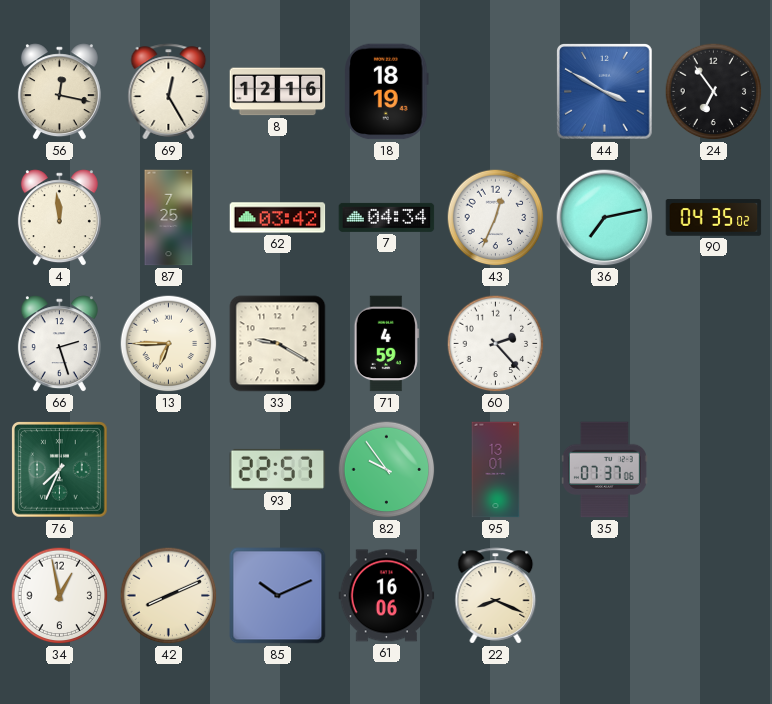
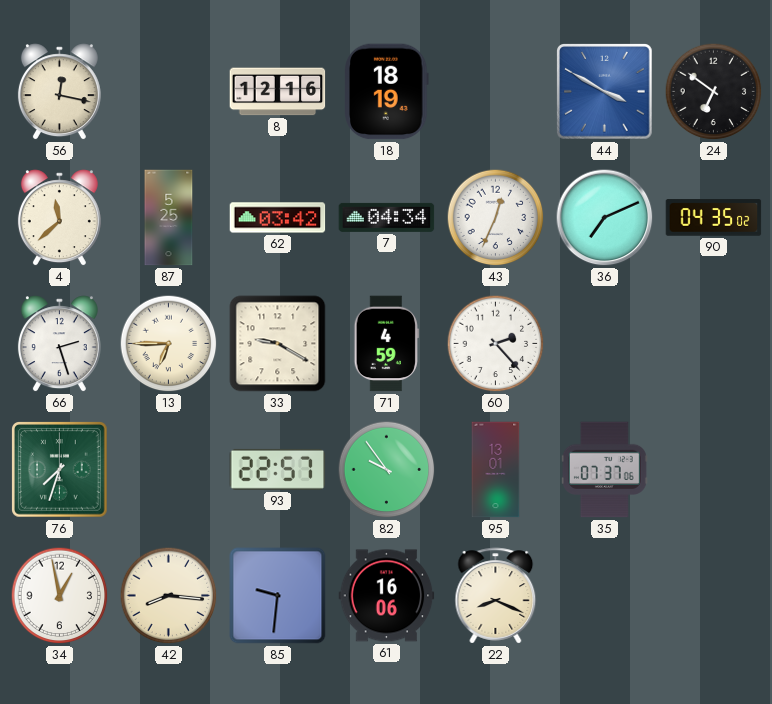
69: 12:25 -> none (169, 92)
24: 6:54 -> 6:51 (714, 92)
4: 11:59 -> 11:38 (59, 218)
87: 7:25 -> 5:25 (169, 218)
36: 7:13 -> 7:11 (605, 218)
76: 7:34 -> 7:33 (60, 470)
42: 8:11 -> 8:16 (169, 596)
85: 10:11 -> 9:31 (278, 596)
